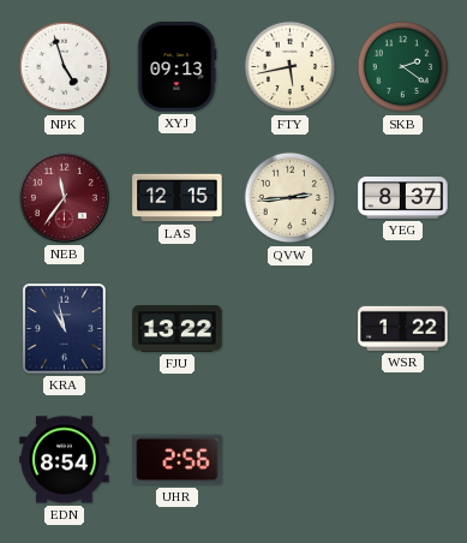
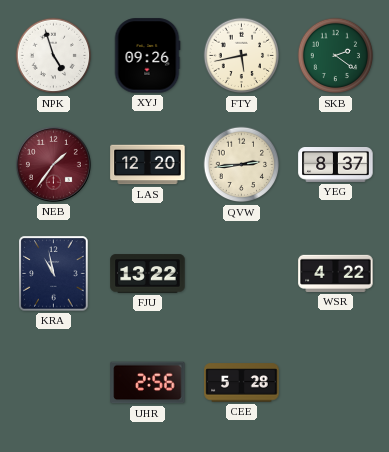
XYJ: 09:13 -> 09:26 (147, 56)
NEB: 11:36 -> 1:36 (53, 164)
LAS: 12:15 -> 12:20 (148, 165)
WSR: 1:22 -> 4:22 (336, 273)
EDN: 8:54 -> none (65, 460)
CEE: none -> 5:28 (242, 383)
